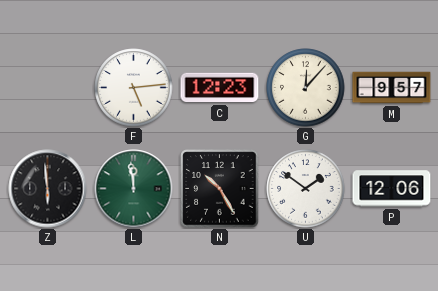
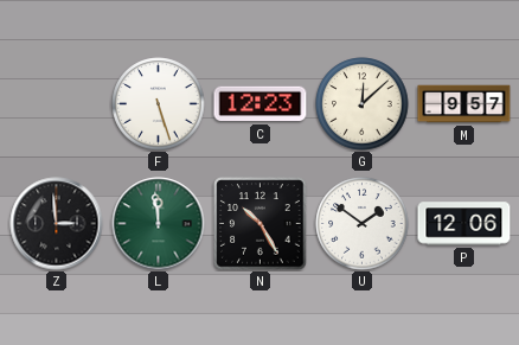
F: 5:14 -> 5:27 (159, 104)
G: 12:07 -> 12:08 (363, 104)
Z: 5:59 -> 2:59 (57, 224)
